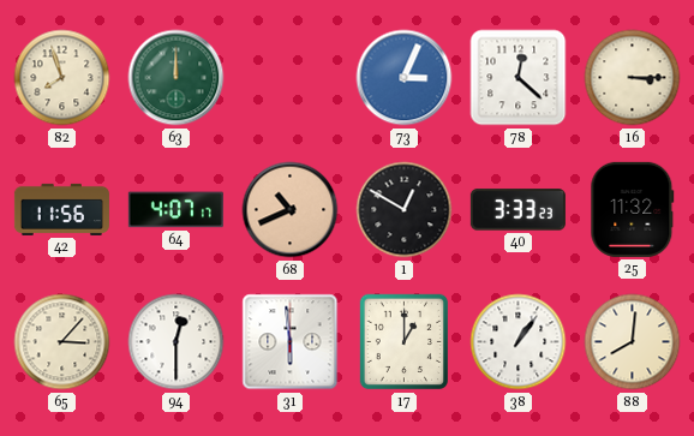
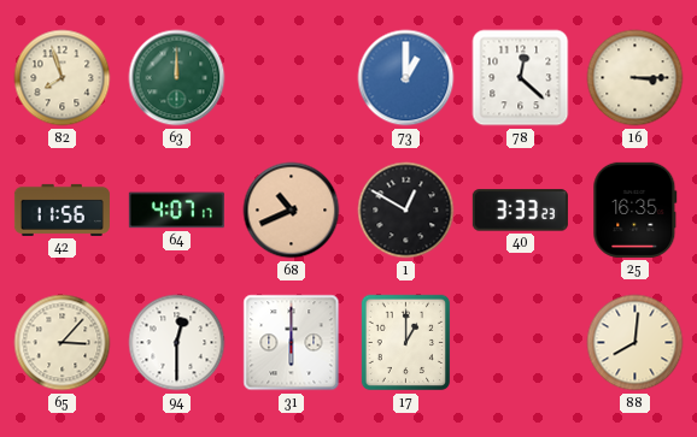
73: 3:04 -> 1:00 (406, 78)
25: 11:32 -> 16:35 (635, 209)
31: 5:59 -> 6:00 (292, 343)
38: 1:06 -> none (519, 342)
